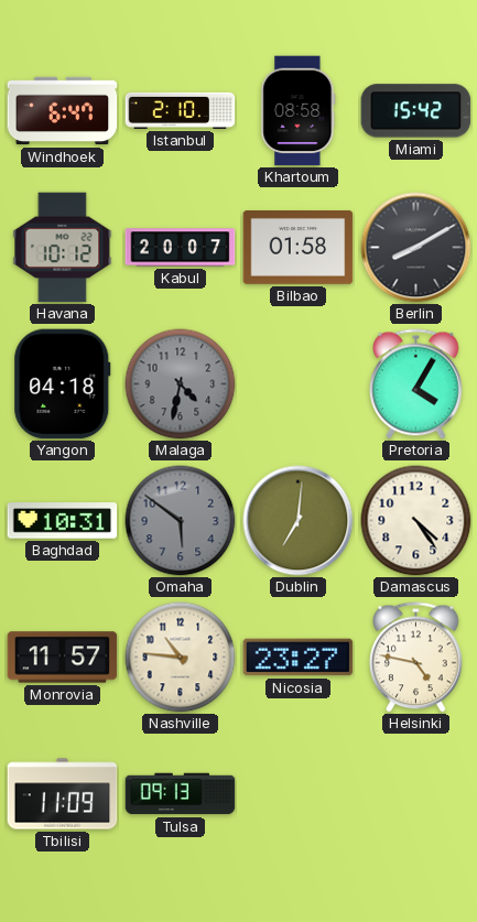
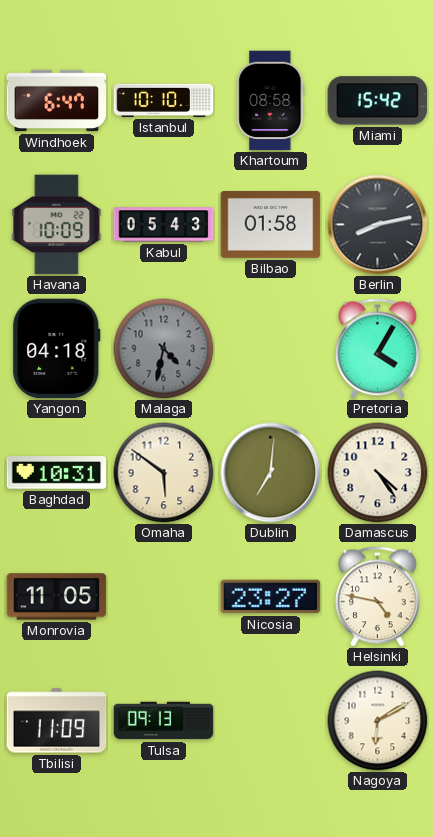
Istanbul: 2:10 -> 10:10 (164, 100)
Havana: 10:12 -> 10:09 (57, 225)
Kabul: 20:07 -> 05:43 (164, 225)
Berlin: 8:10 -> 8:13 (378, 225)
Omaha dial: grey -> cream (164, 473)
Monrovia: 11:57 -> 11:05 (57, 597)
Nashville: 10:46 -> none (181, 658)
Nagoya: none -> 6:10 (378, 721)
